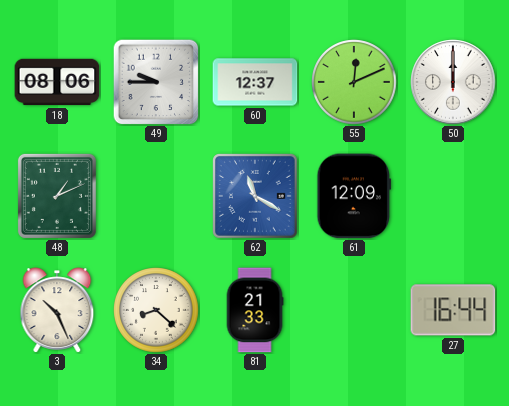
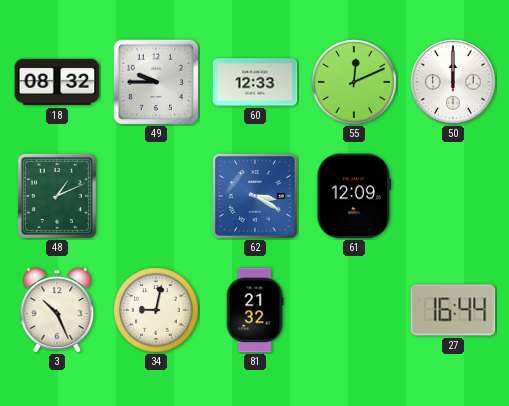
18: 08:06 -> 08:32 (57, 82)
60: 12:37 -> 12:33 (255, 82)
62: 11:20 -> 3:20 (256, 197)
34: 8:22 -> 9:02 (156, 310)
81: 21:33 -> 21:32 (255, 310)
